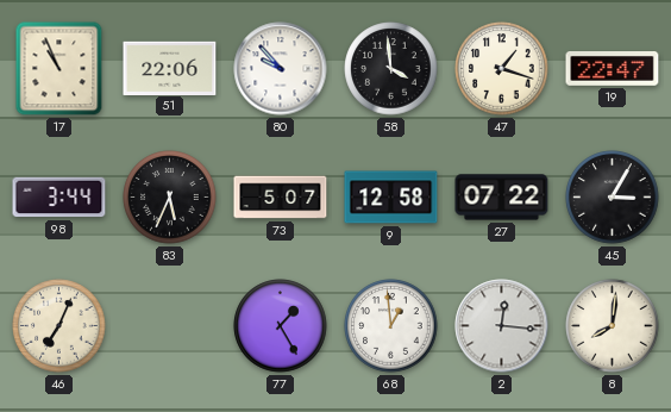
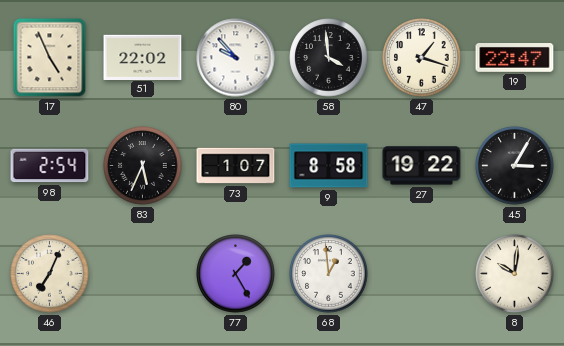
17: 10:56 -> 4:56 (50, 58)
51: 22:06 -> 22:02 (143, 57)
98: 3:44 -> 2:54 (50, 166)
73: 5:07 -> 1:07 (236, 166)
9: 12:58 -> 8:58 (329, 166)
27: 07:22 -> 19:22 (422, 166)
2: 12:16 -> none (502, 326)
8: 8:01 -> 10:01 (515, 274)
